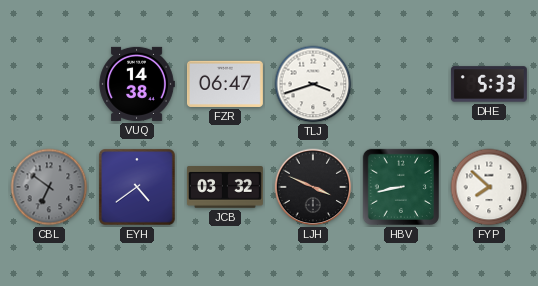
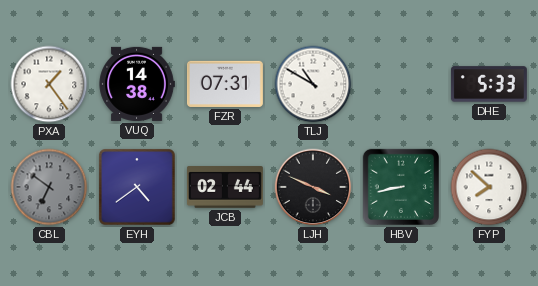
PXA: none -> 1:24 (49, 84)
FZR: 06:47 -> 07:31 (225, 84)
TLJ: 3:42 -> 10:50 (313, 84)
JCB: 03:32 -> 02:44 (225, 187)
